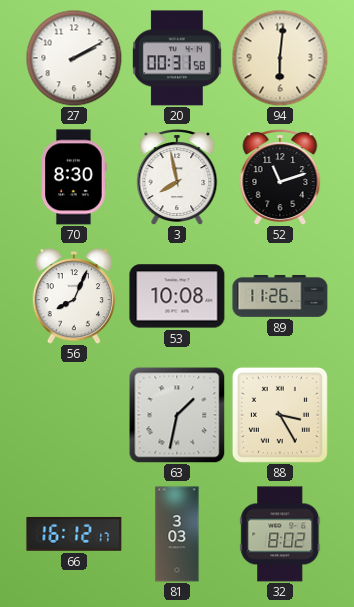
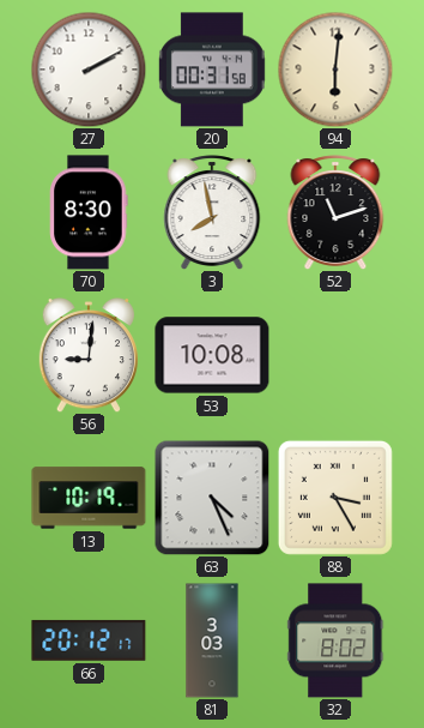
56: 8:04 -> 9:01 (87, 356)
89: 11:26 -> none (280, 296)
13: none -> 10:19 (89, 498)
63: 1:32 -> 4:26 (212, 498)
66: 16:12 -> 20:12 (89, 640)
